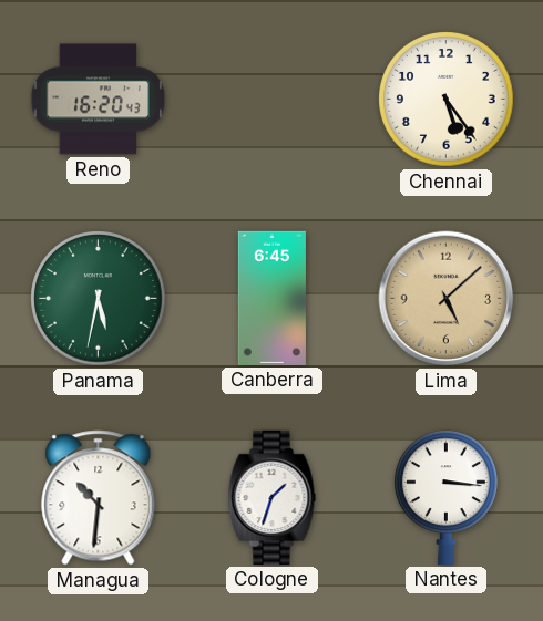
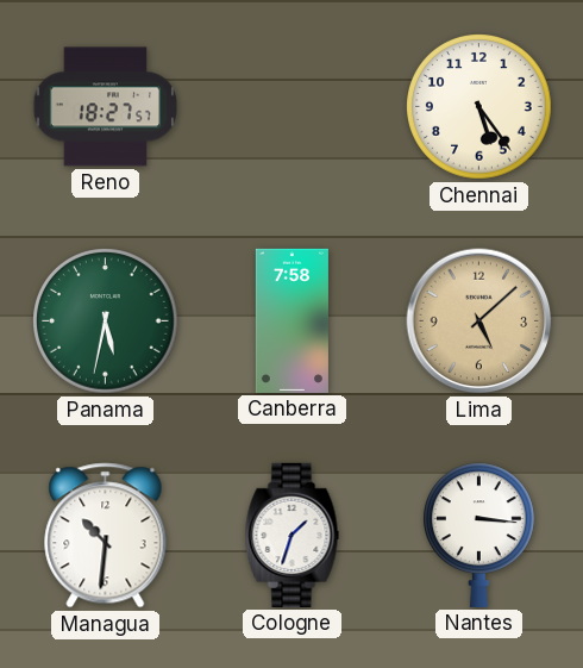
Reno: 16:20 -> 18:27 (106, 107)
Canberra: 6:45 -> 7:58 (291, 320)
